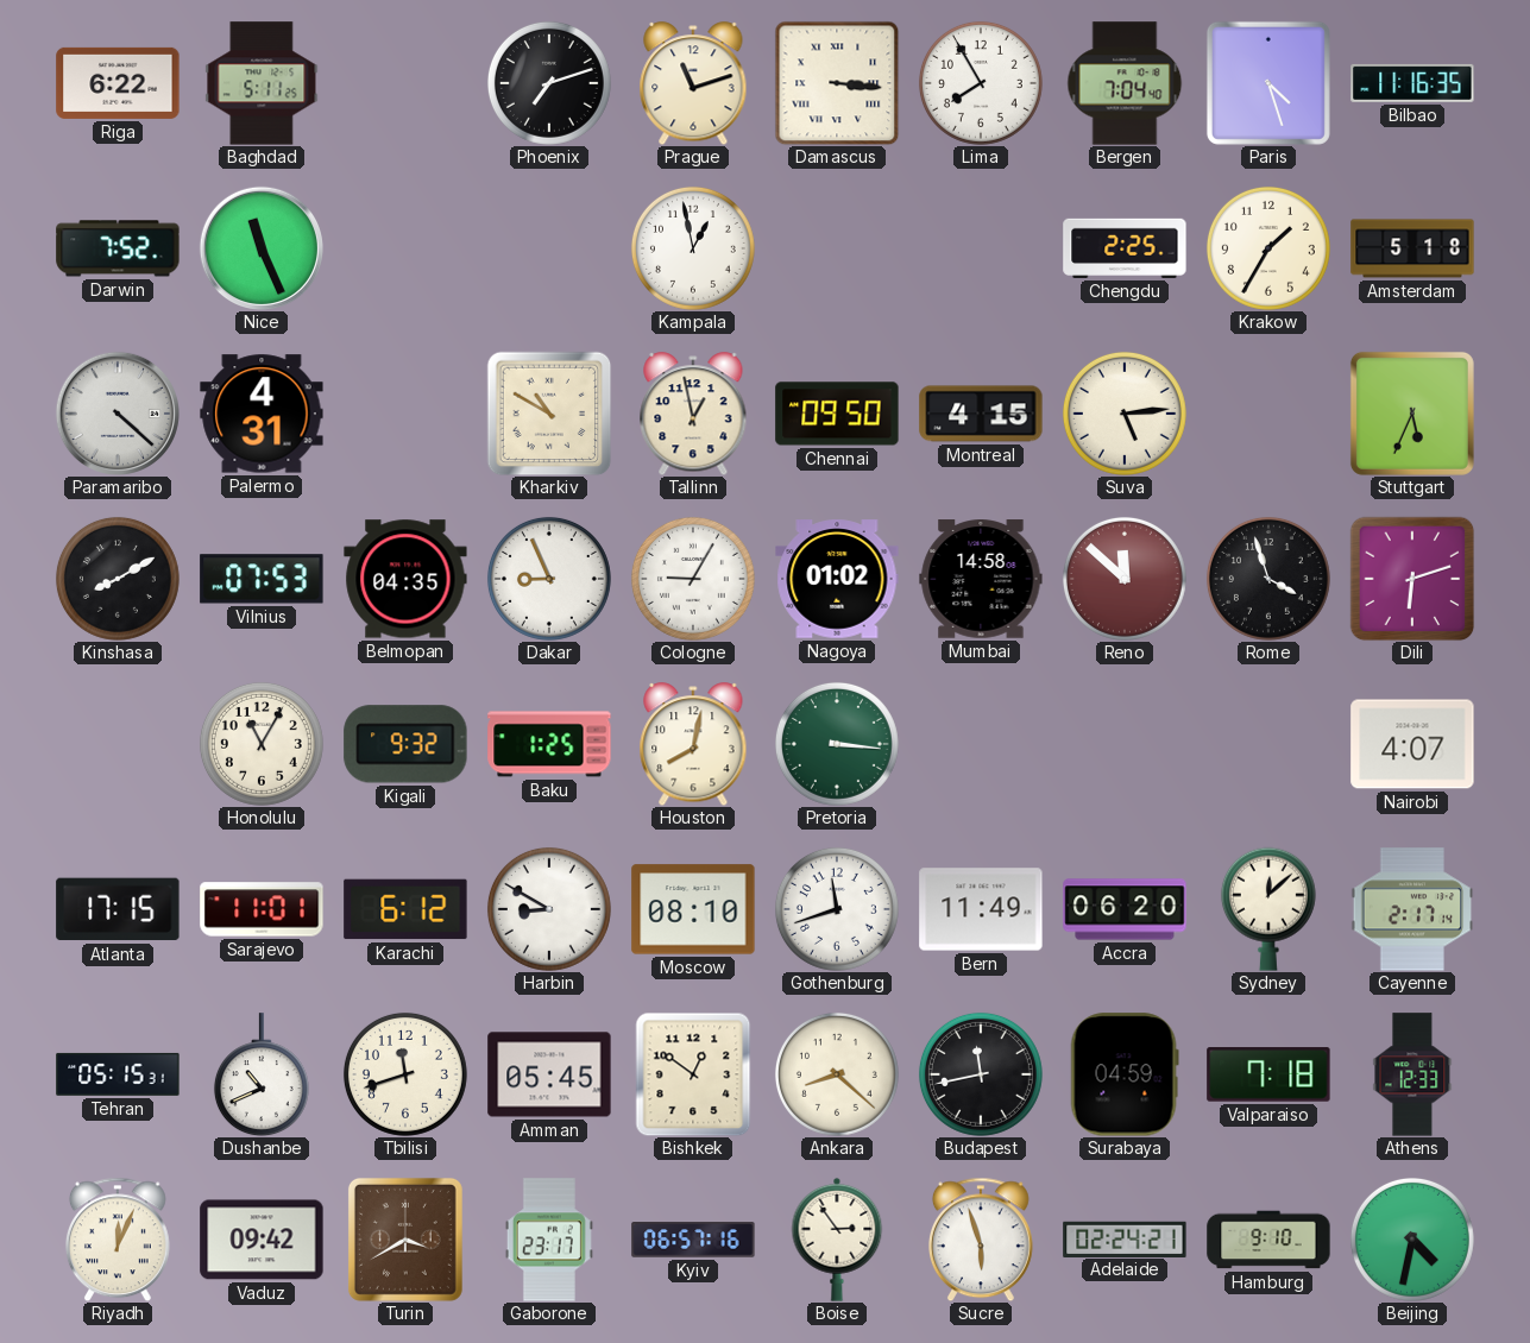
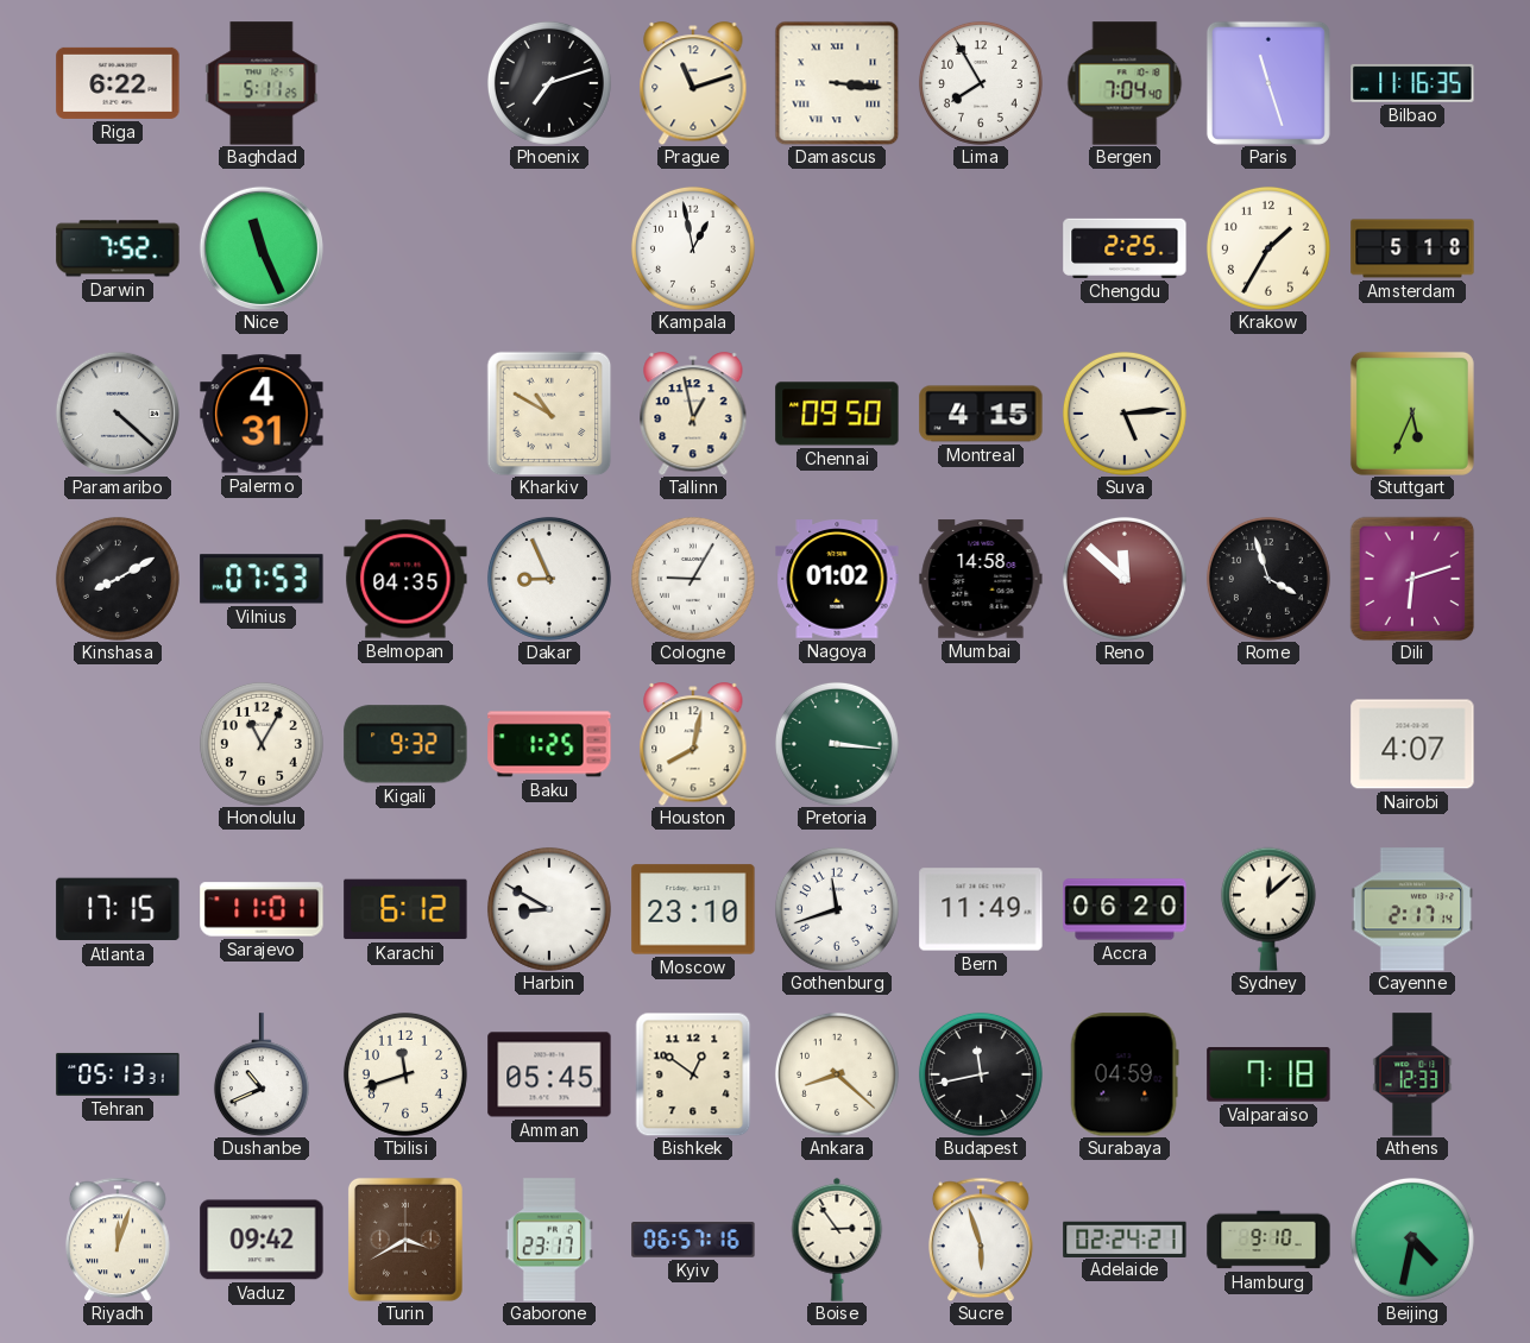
Paris: 4:27 -> 11:27 (1268, 83)
Moscow: 08:10 -> 23:10 (693, 909)
Tehran: 05:15 -> 05:13 (118, 1074)
Riyadh: 12:04 -> 12:03 (118, 1240)
